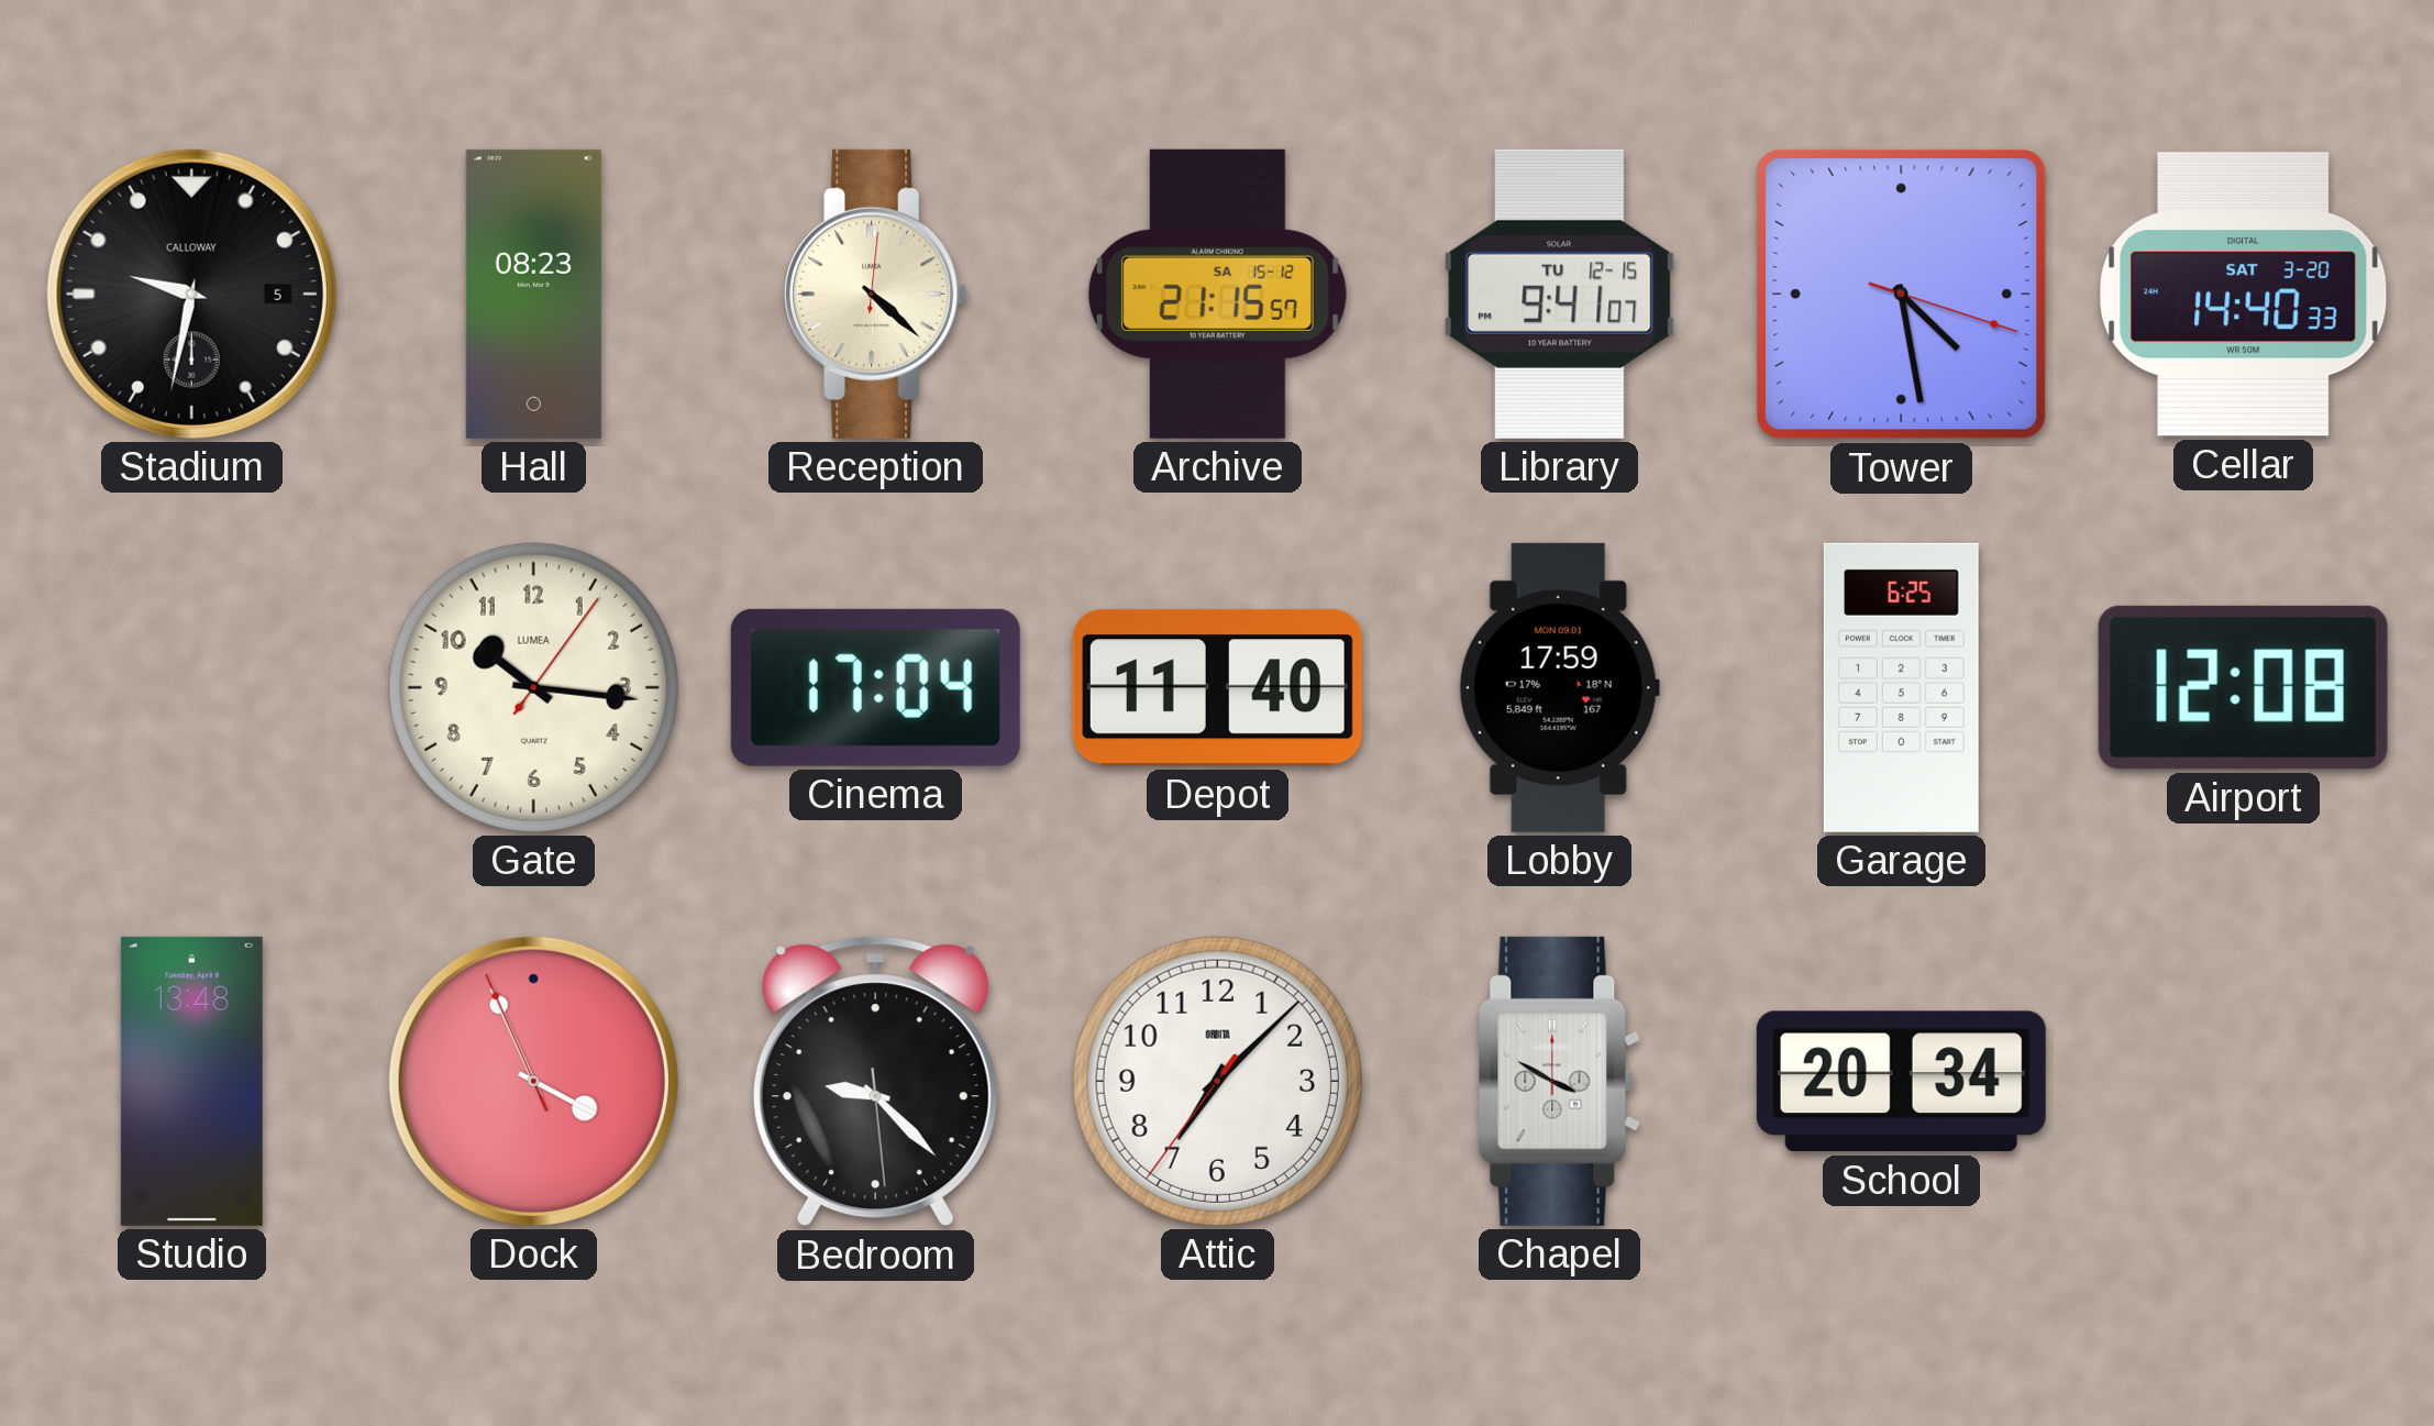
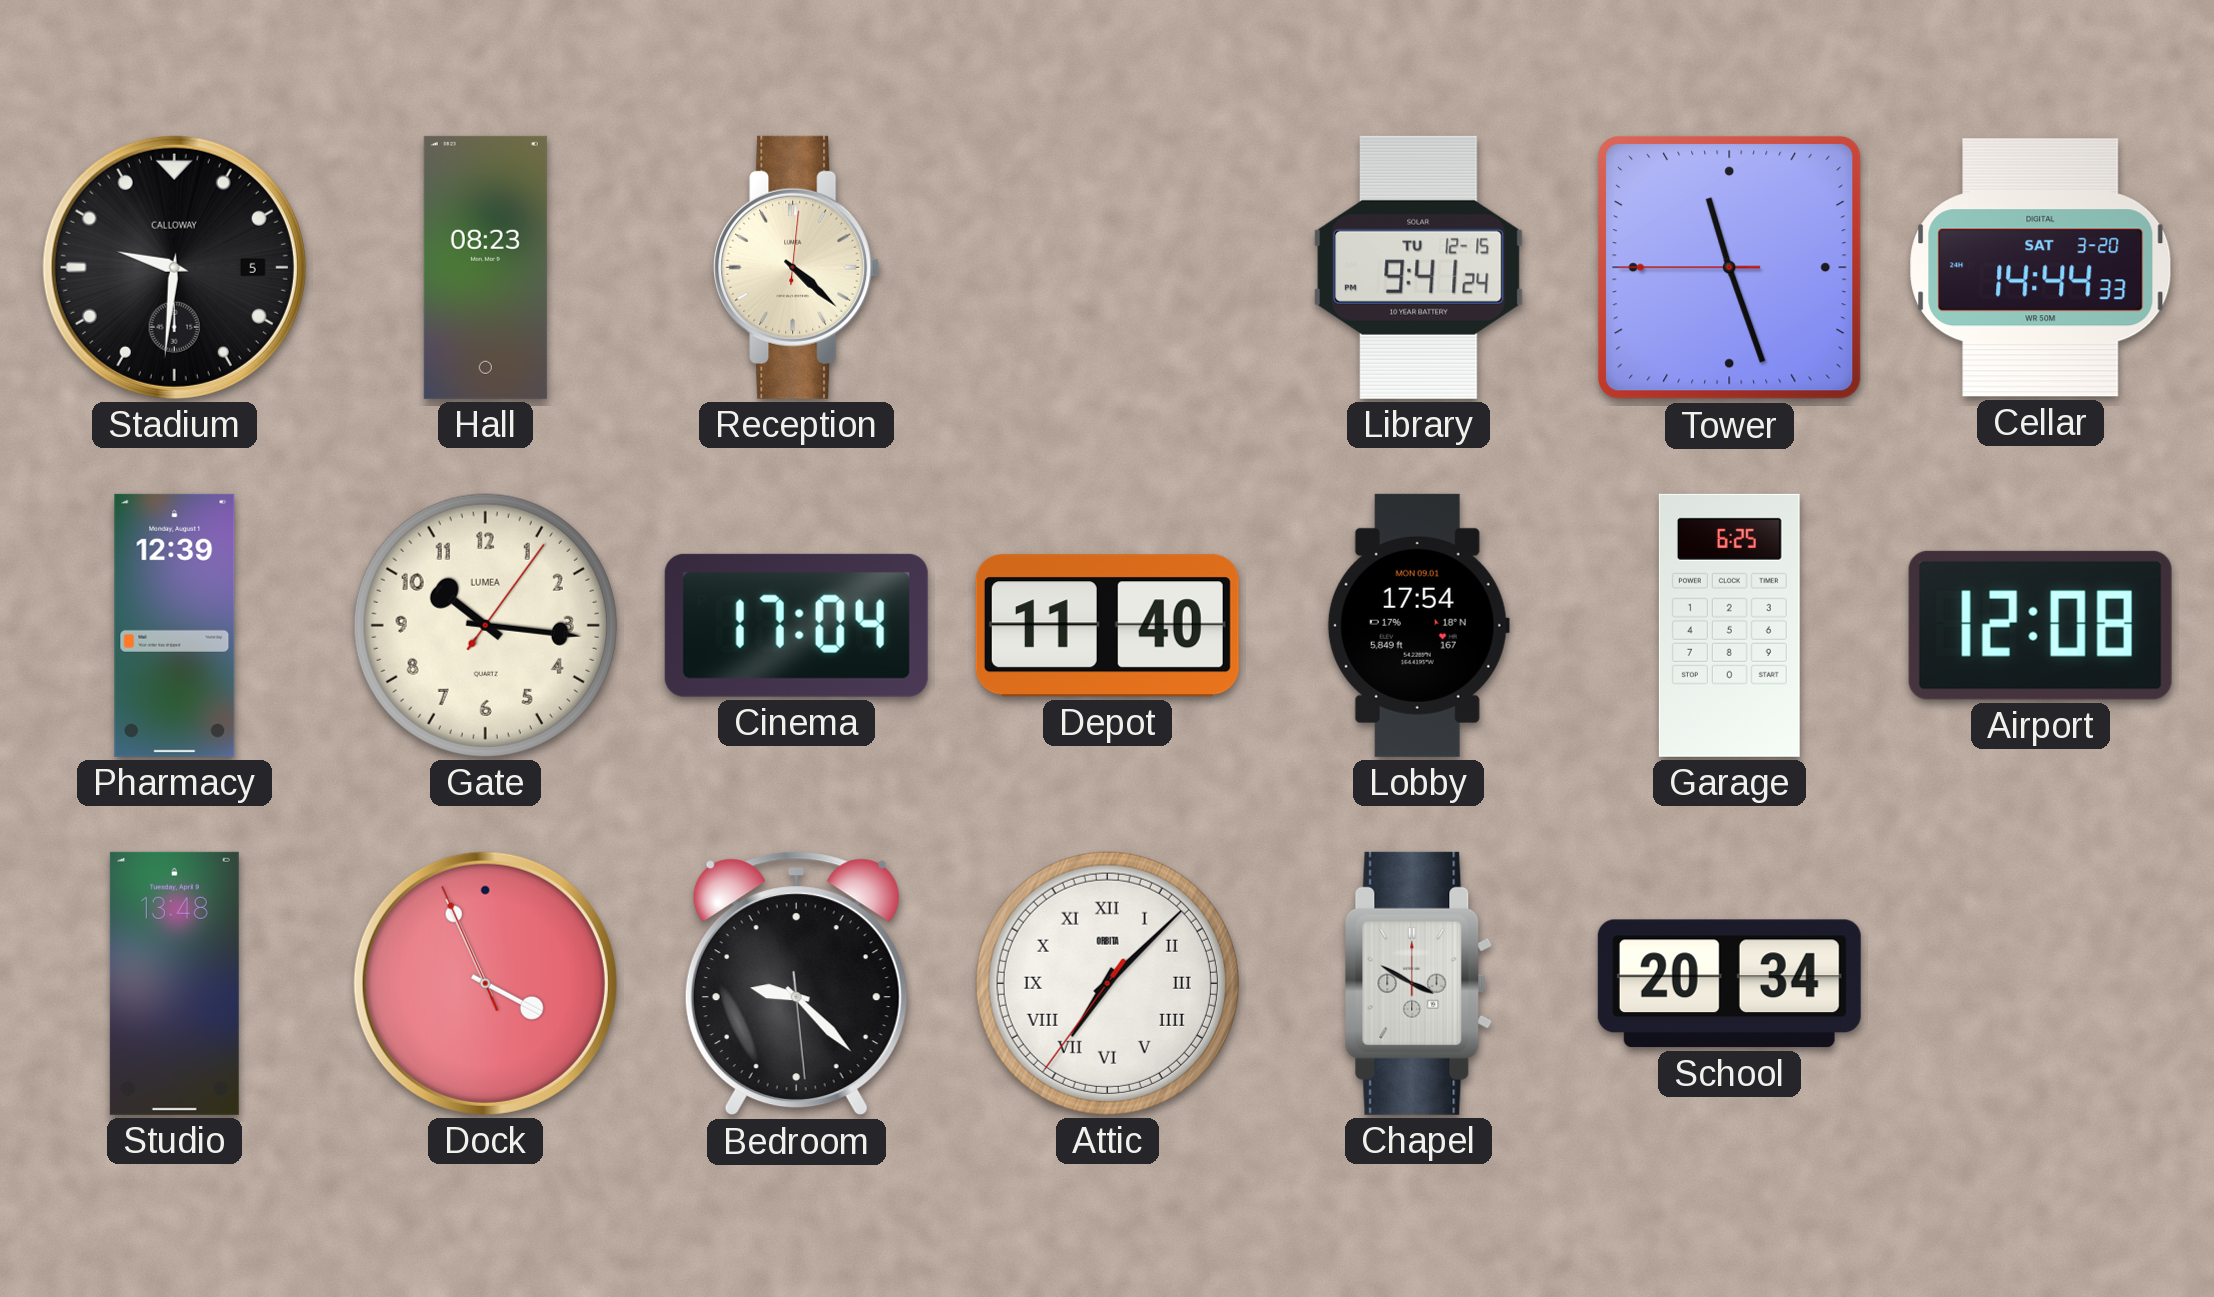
Stadium: 9:32 -> 9:31 (174, 267)
Archive: 21:15 -> none (1217, 294)
Library: 9:41:07 -> 9:41:24 (1419, 267)
Tower: 4:28 -> 11:26 (1730, 268)
Cellar: 14:40 -> 14:44 (2041, 268)
Pharmacy: none -> 12:39 (175, 625)
Lobby: 17:59 -> 17:54 (1418, 625)
Attic numerals: Arabic -> Roman (1107, 983)
